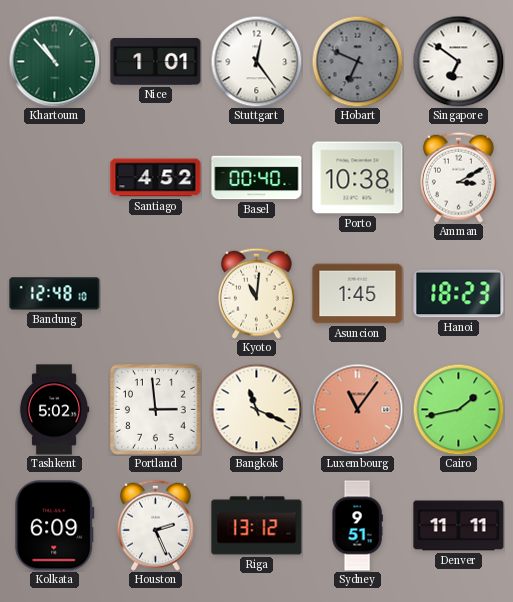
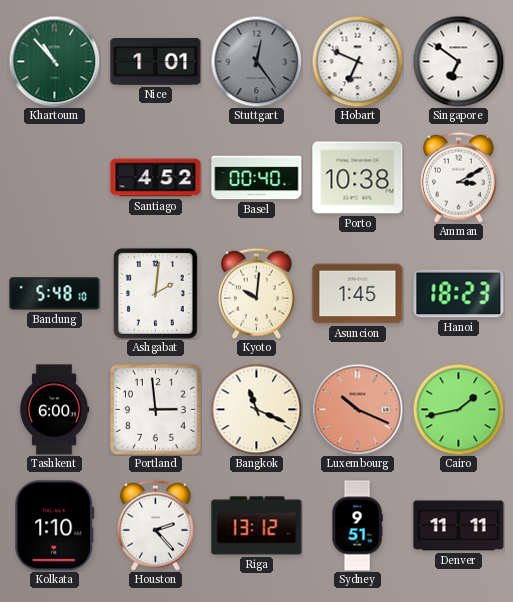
Stuttgart dial: white -> grey (256, 61)
Hobart dial: grey -> white (357, 61)
Bandung: 12:48 -> 5:48 (55, 294)
Ashgabat: none -> 2:01 (155, 293)
Kyoto: 11:01 -> 10:01 (257, 293)
Tashkent: 5:02 -> 6:00 (54, 410)
Luxembourg: 11:06 -> 10:19 (357, 409)
Kolkata: 6:09 -> 1:10 (55, 526)
Houston: 2:26 -> 2:23 (156, 525)
